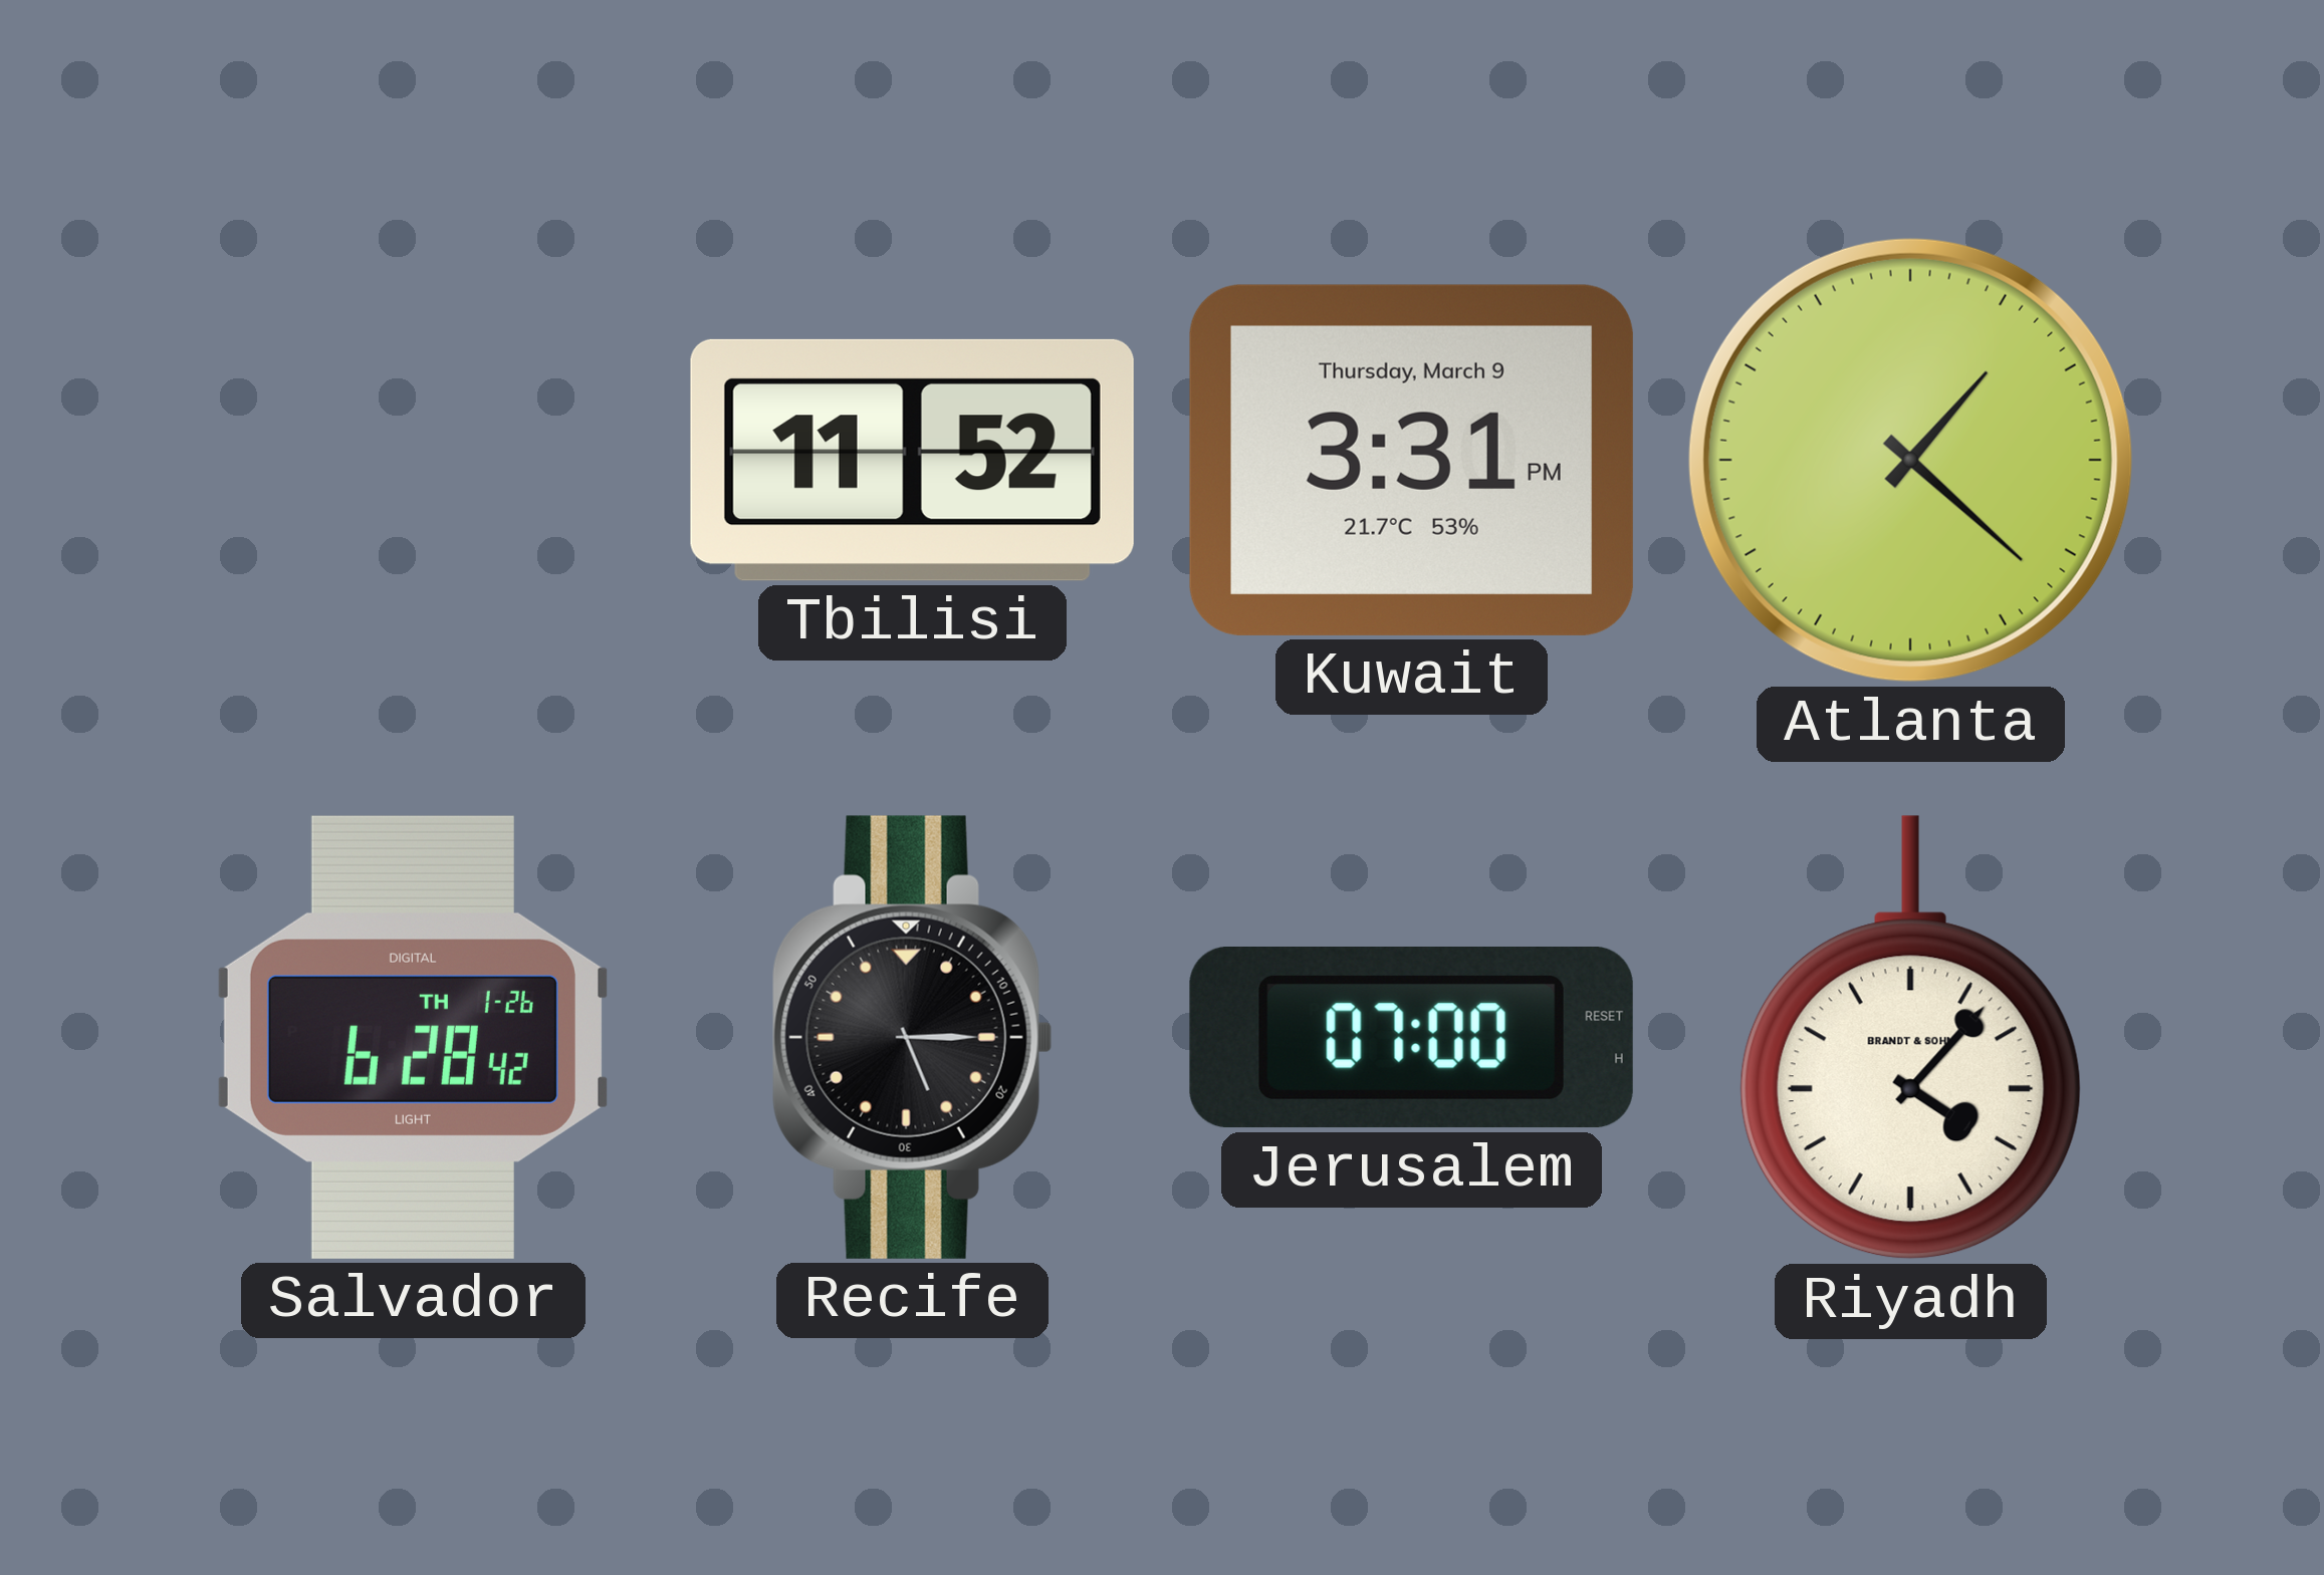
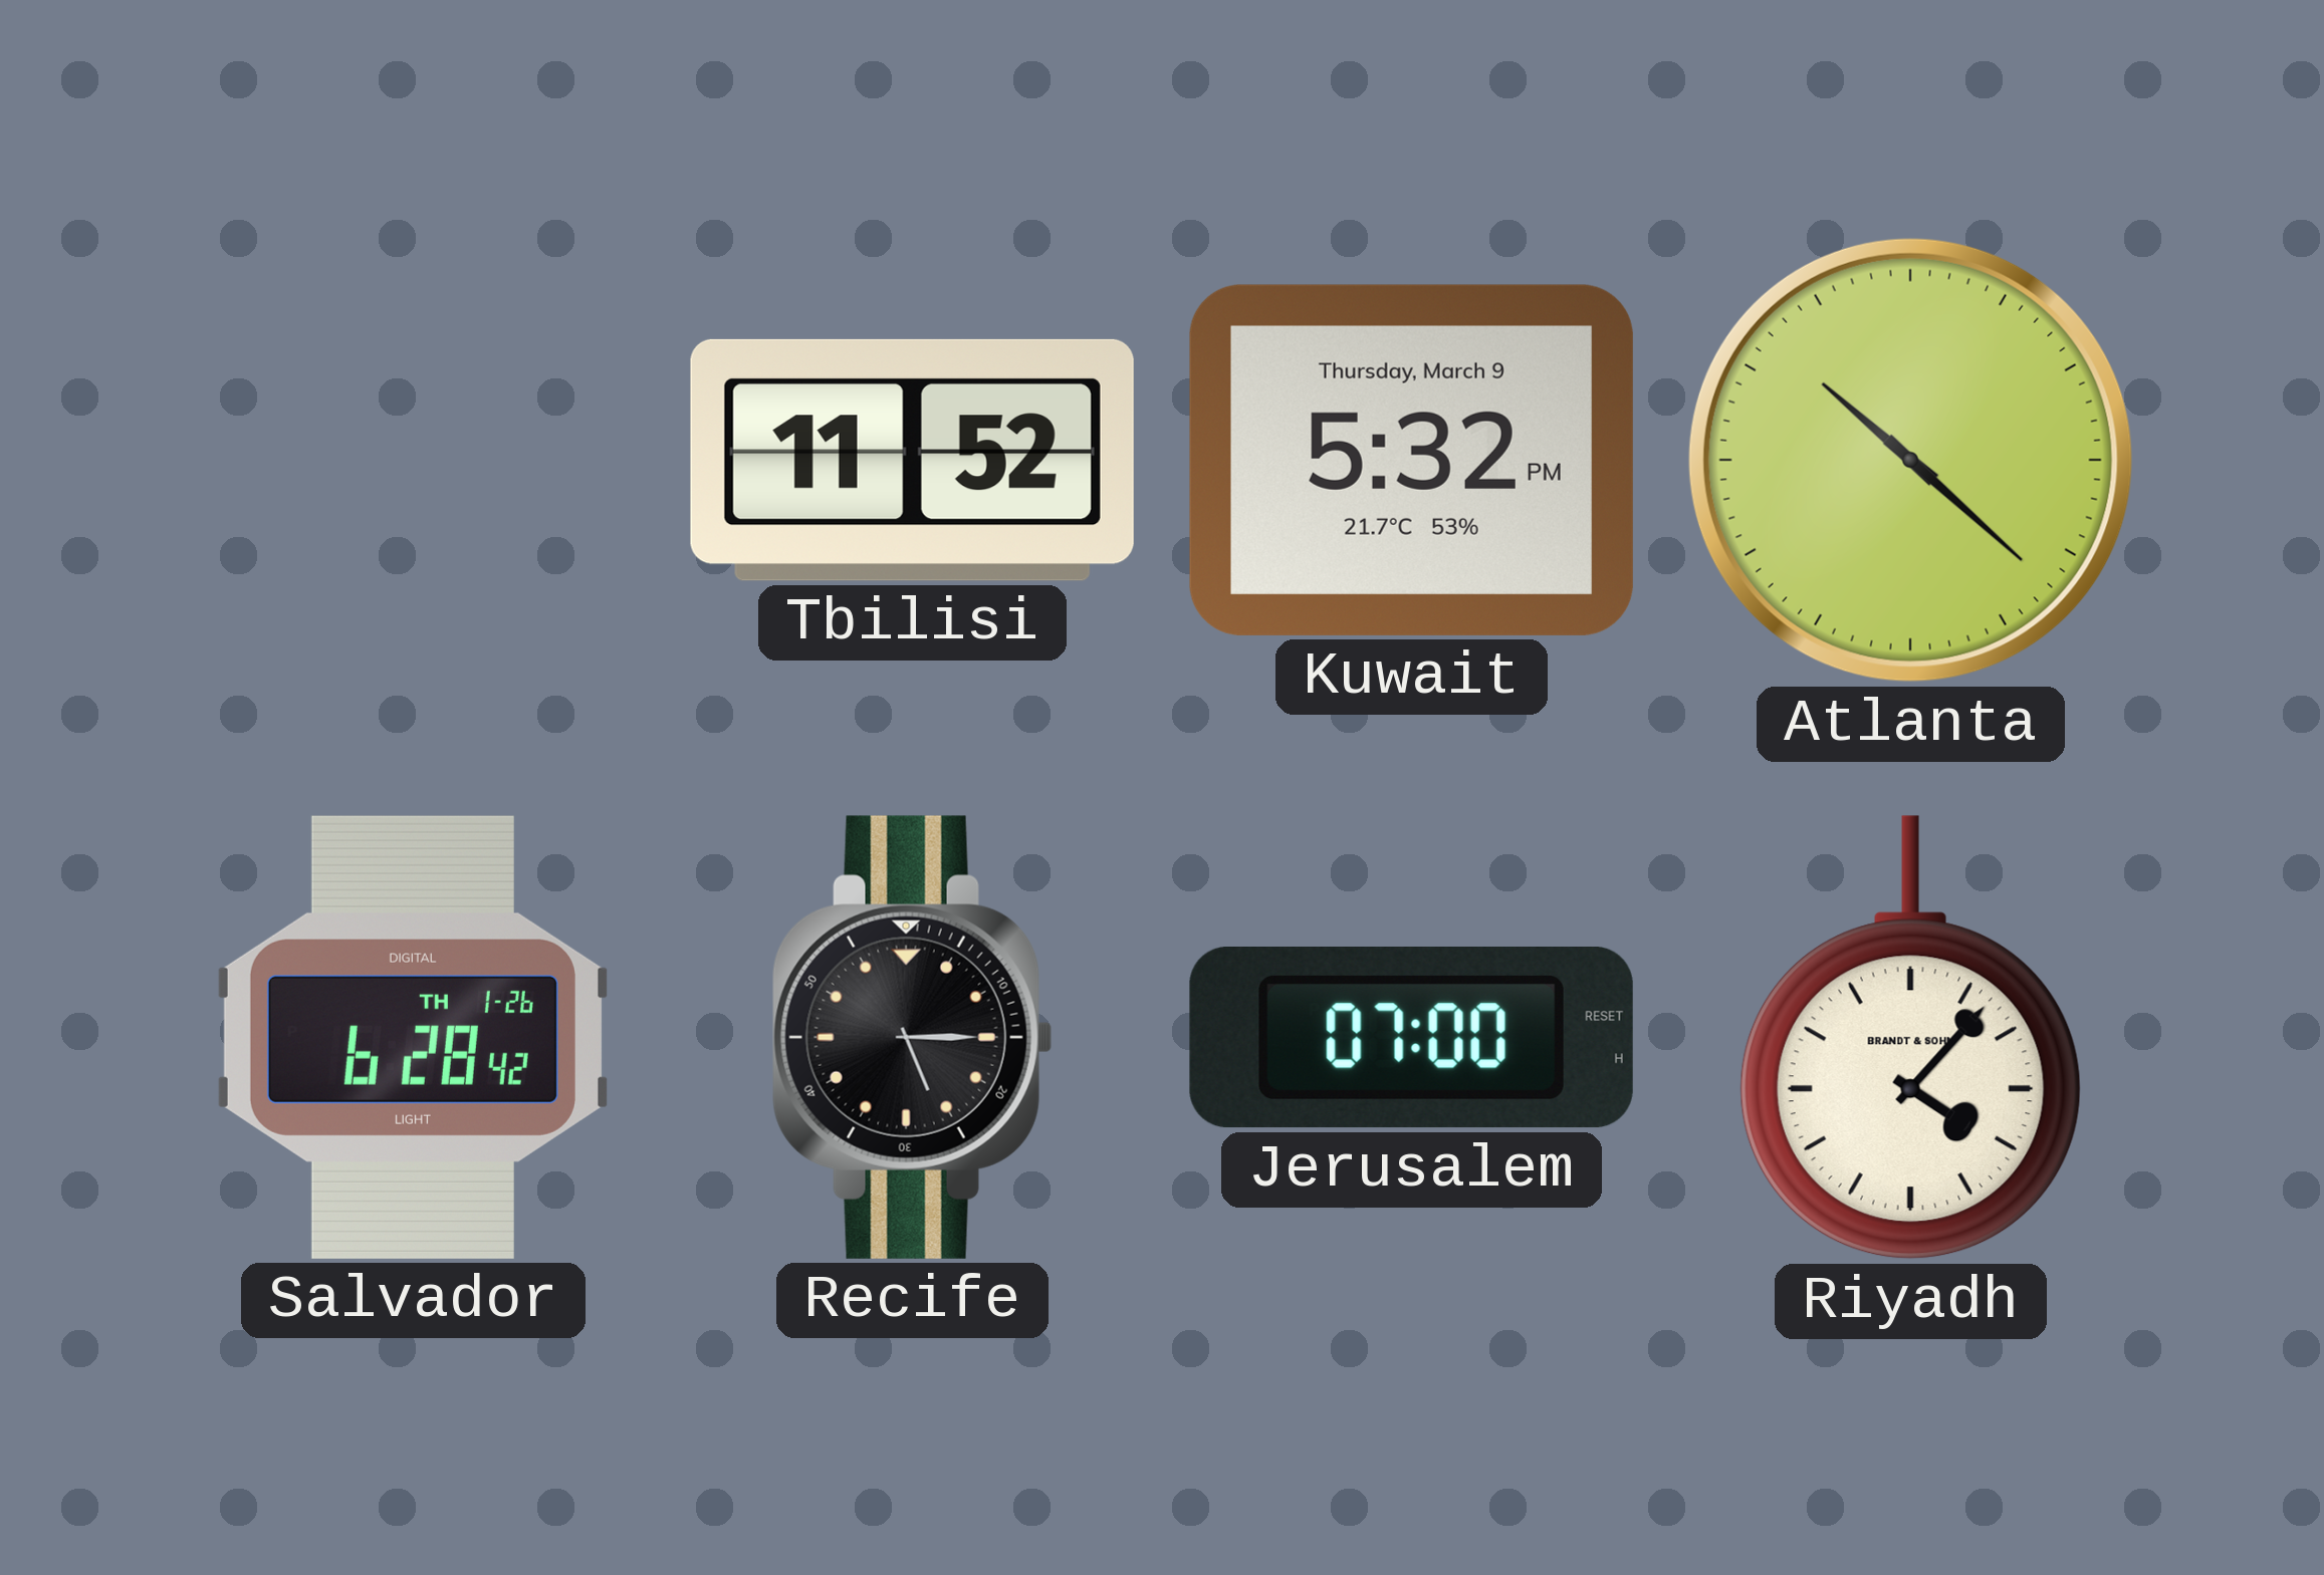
Kuwait: 3:31 -> 5:32 (1411, 460)
Atlanta: 1:22 -> 10:22 (1910, 460)
